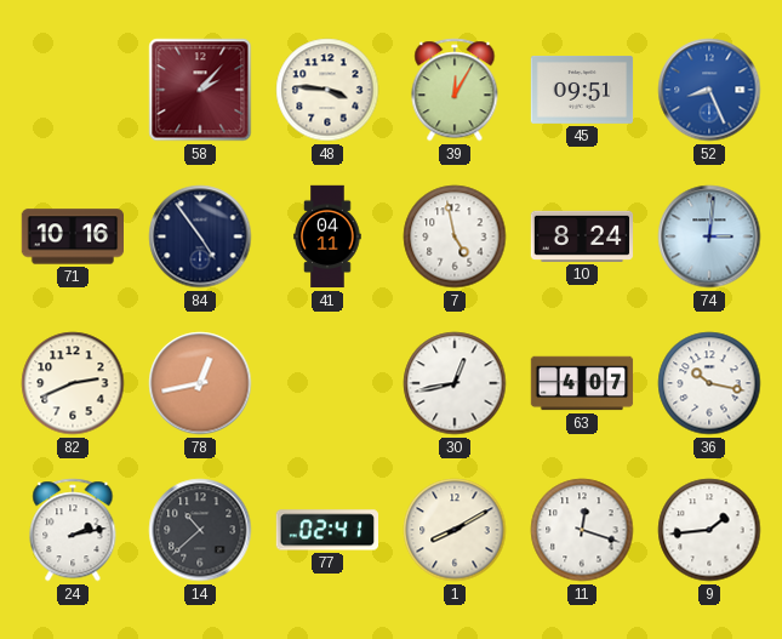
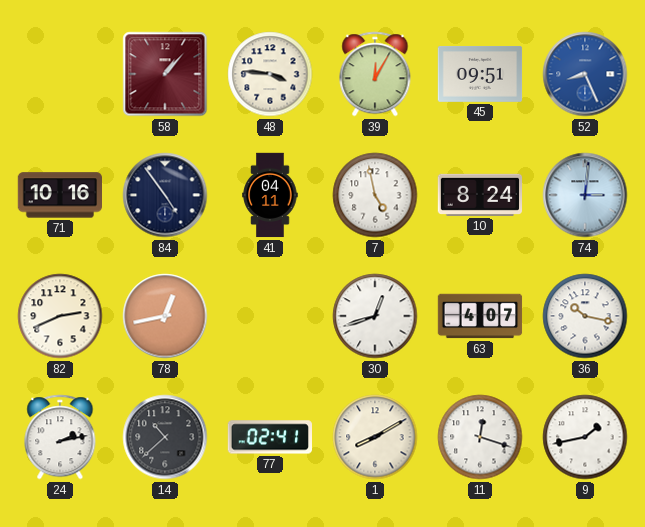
58: 2:07 -> 1:07 (165, 74)
30: 12:43 -> 12:42 (375, 316)
9: 1:44 -> 1:43 (585, 437)
